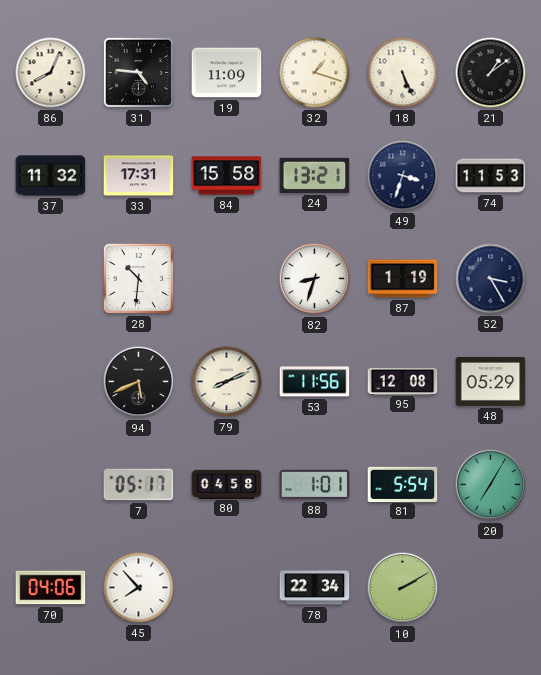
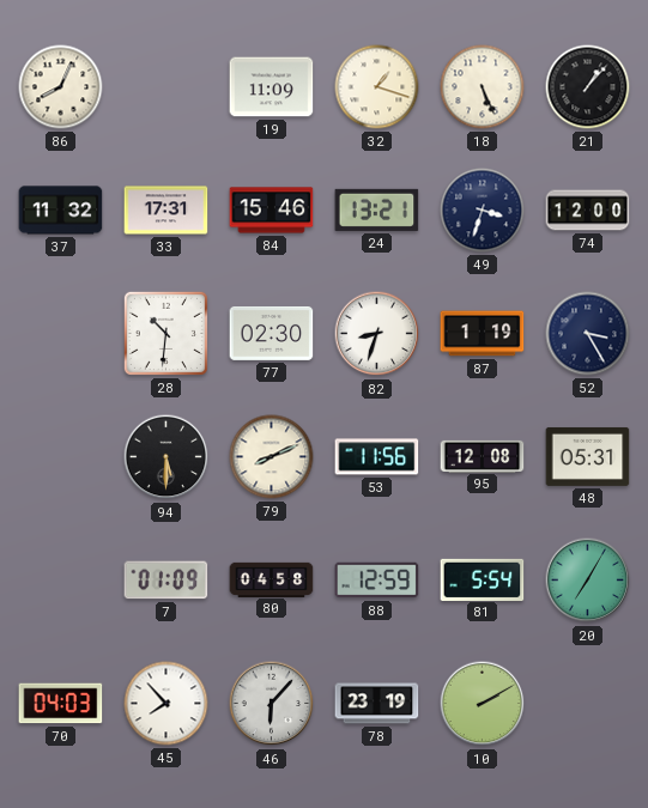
31: 4:46 -> none (138, 72)
21: 1:09 -> 1:07 (588, 87)
84: 15:58 -> 15:46 (272, 211)
74: 11:53 -> 12:00 (588, 211)
77: none -> 02:30 (272, 333)
94: 5:41 -> 5:30 (166, 457)
48: 05:29 -> 05:31 (588, 456)
7: 05:17 -> 01:09 (166, 581)
88: 1:01 -> 12:59 (377, 581)
70: 04:06 -> 04:03 (61, 704)
46: none -> 6:07 (272, 704)
78: 22:34 -> 23:19 (377, 704)
